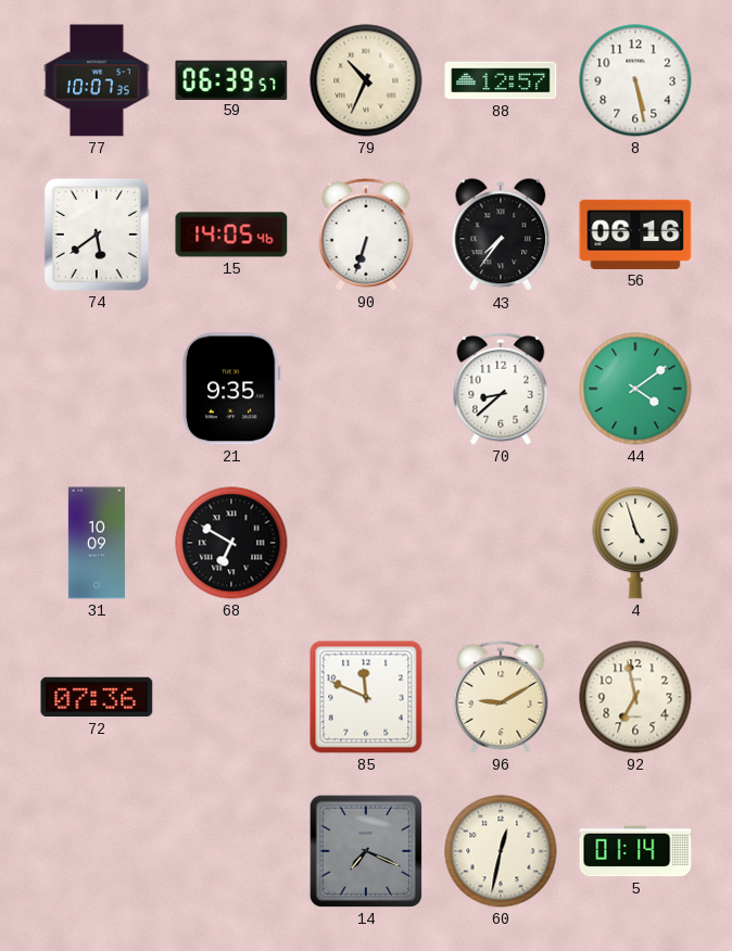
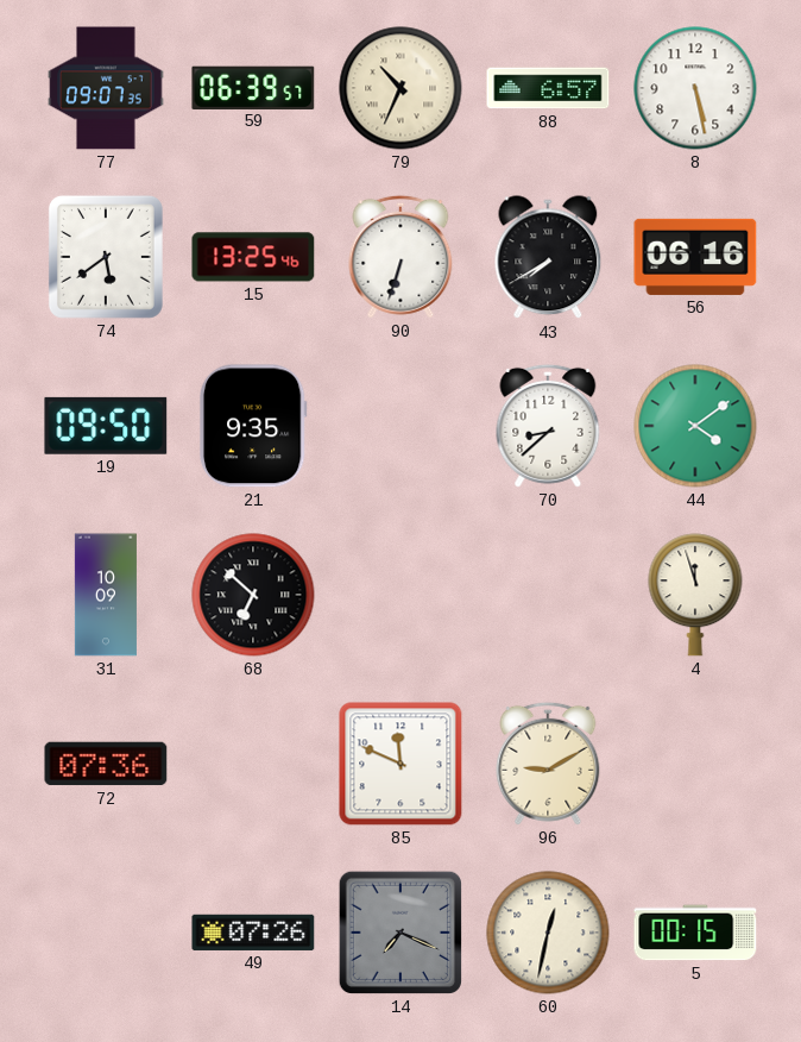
77: 10:07 -> 09:07 (106, 88)
88: 12:57 -> 6:57 (548, 88)
15: 14:05 -> 13:25 (253, 257)
43: 7:36 -> 7:40 (548, 258)
19: none -> 09:50 (106, 426)
68: 6:50 -> 6:52 (253, 595)
4: 4:57 -> 11:57 (695, 595)
92: 6:58 -> none (635, 697)
49: none -> 07:26 (253, 933)
5: 01:14 -> 00:15 (695, 933)
